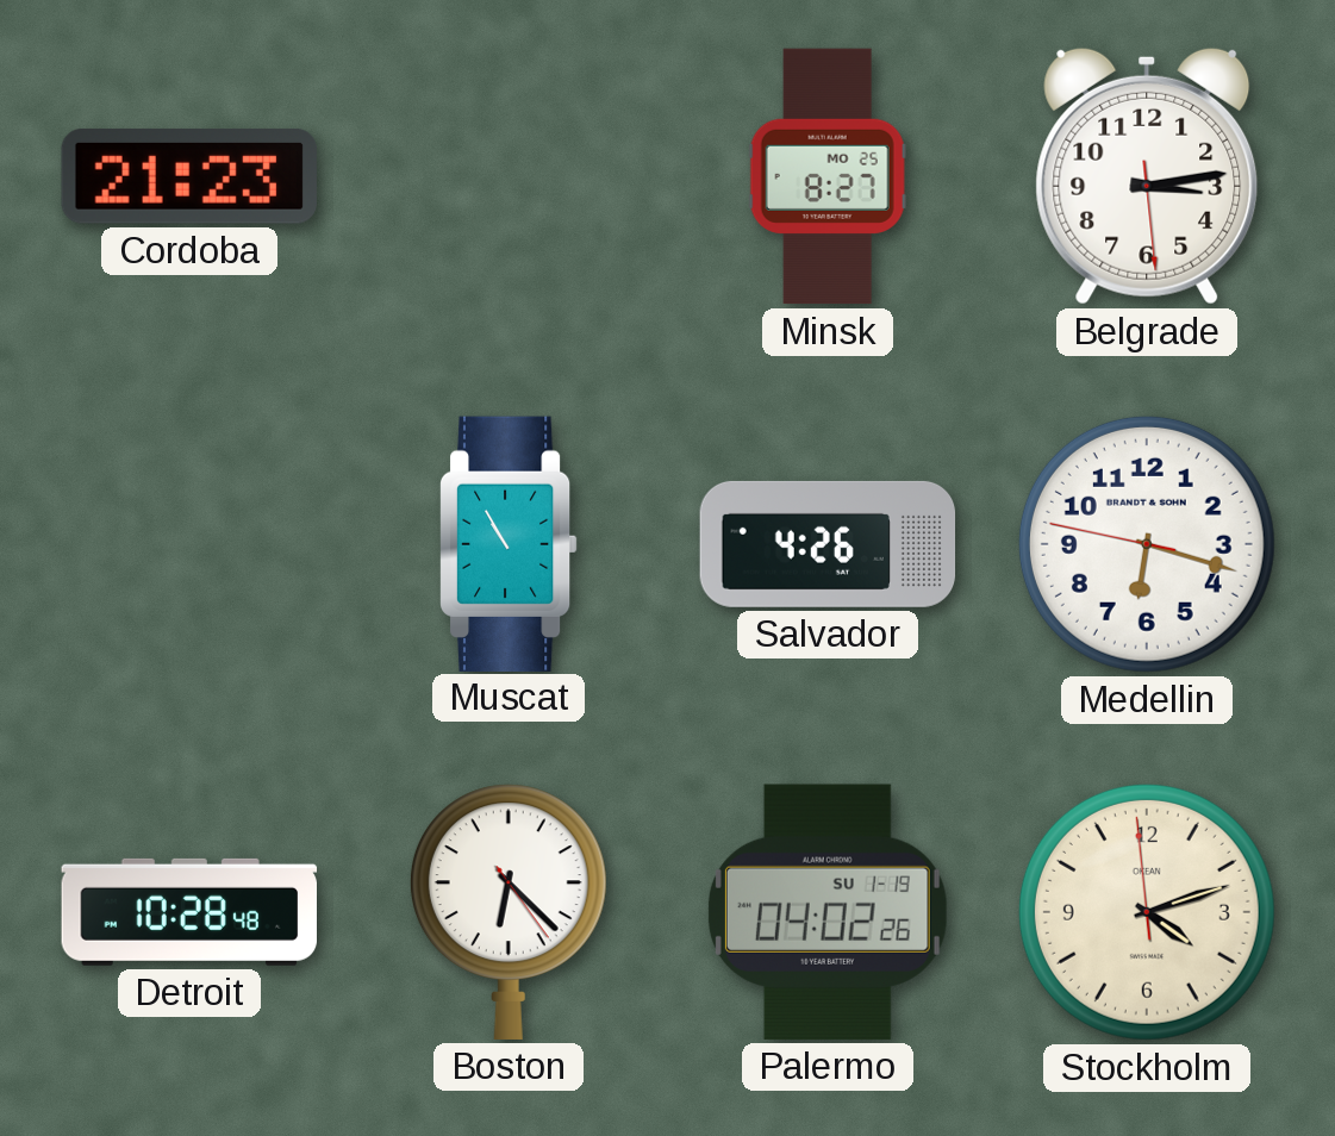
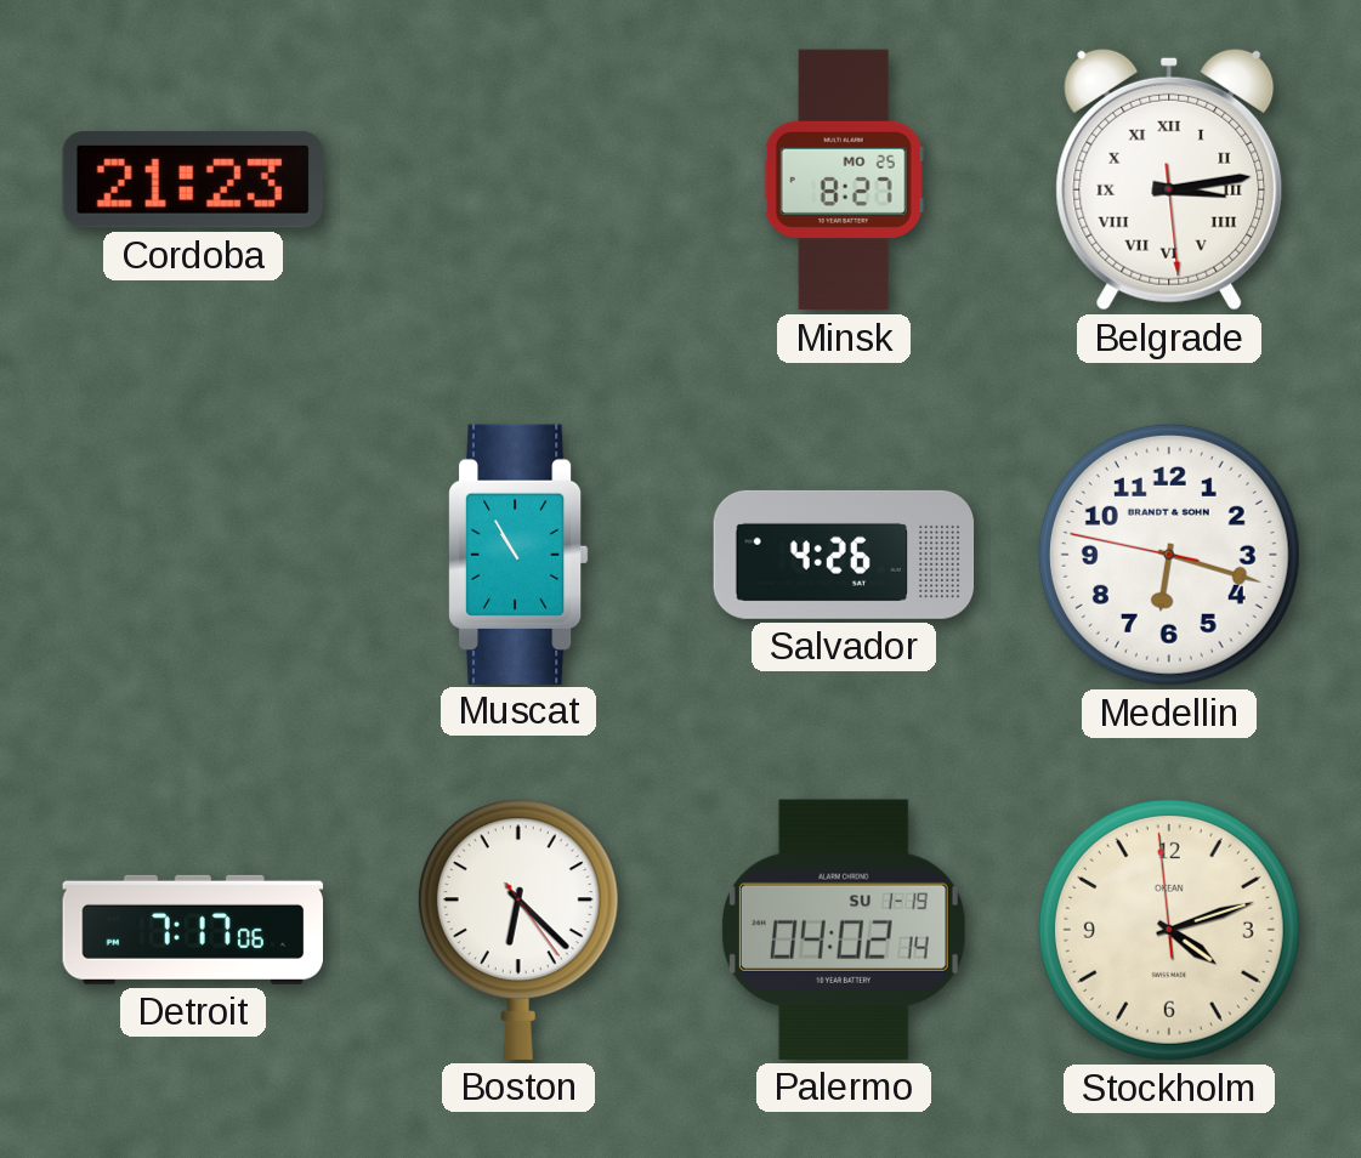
Belgrade numerals: Arabic -> Roman (1169, 180)
Detroit: 10:28 -> 7:17 (192, 930)
Palermo: 04:02:26 -> 04:02:14 (844, 930)
